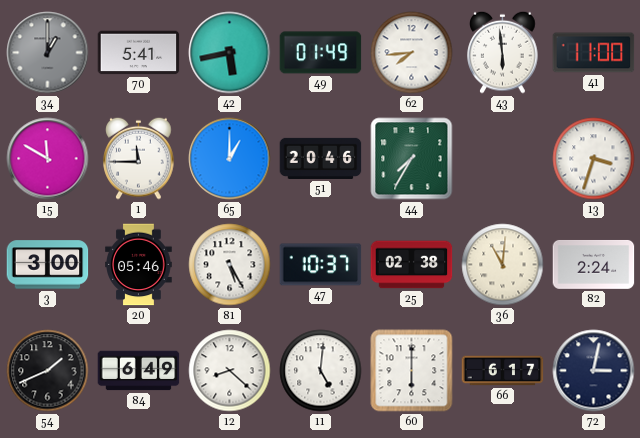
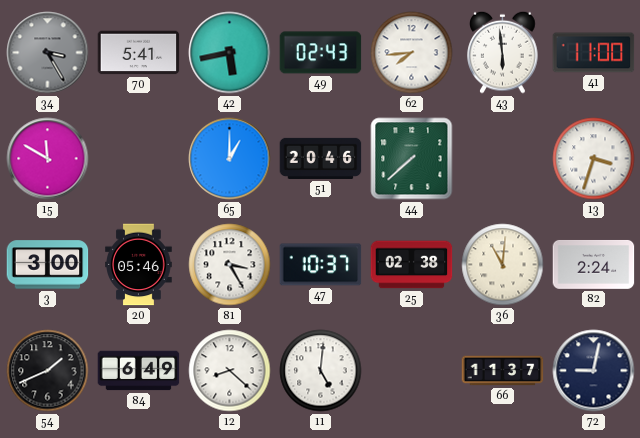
34: 1:00 -> 3:25 (48, 53)
49: 01:49 -> 02:43 (321, 53)
1: 11:45 -> none (139, 158)
44: 7:35 -> 7:38 (412, 159)
81: 5:25 -> 3:25 (230, 265)
60: 6:00 -> none (412, 371)
66: 6:17 -> 11:37 (503, 371)
72: 3:02 -> 9:02 (594, 371)
